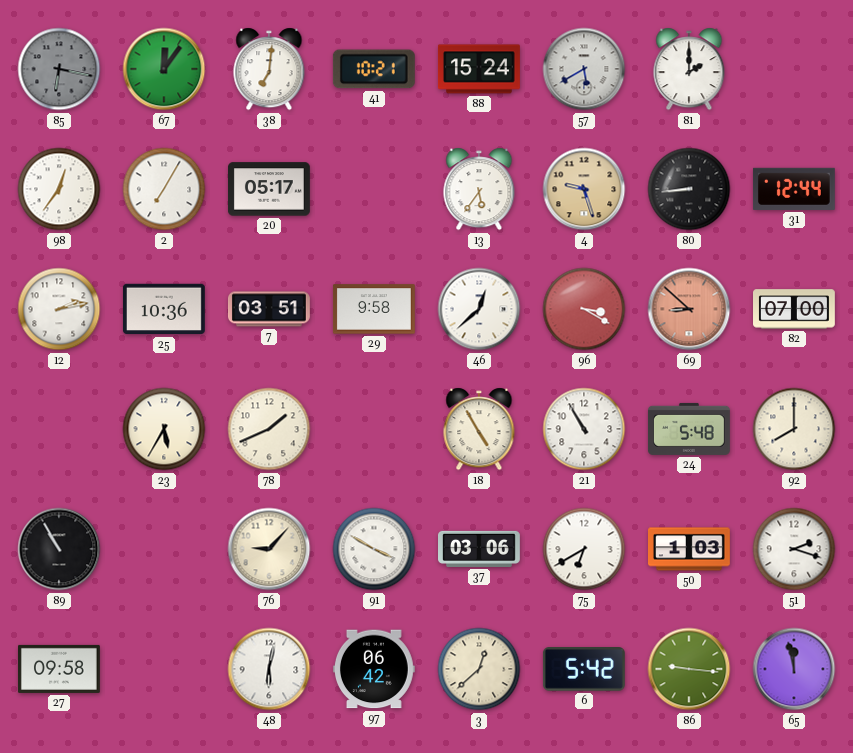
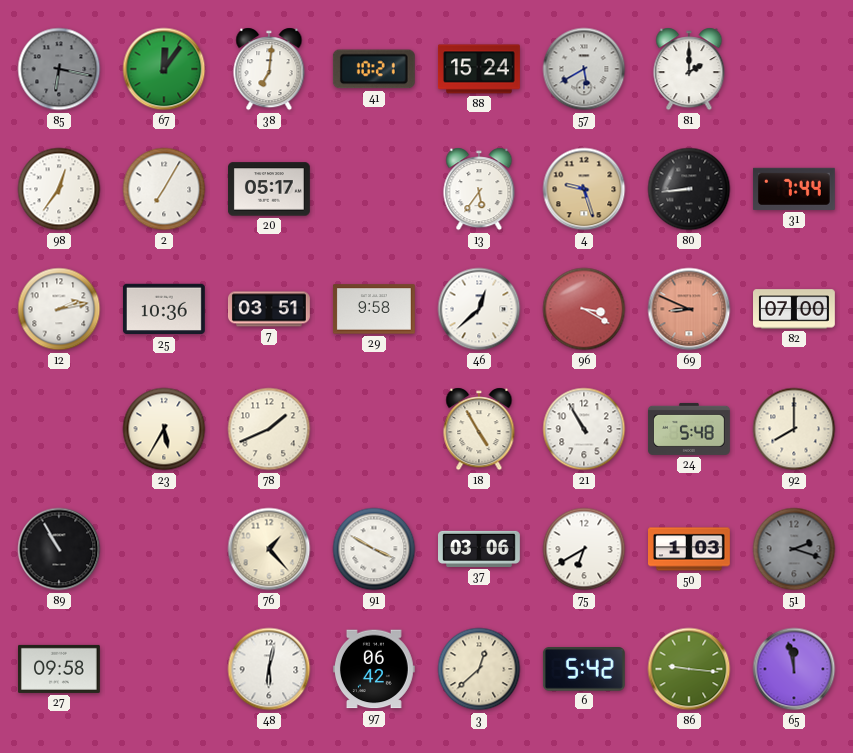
31: 12:44 -> 7:44 (794, 189)
69: 8:52 -> 8:49 (689, 309)
76: 9:07 -> 1:23 (269, 549)
51 dial: white -> grey (794, 549)
